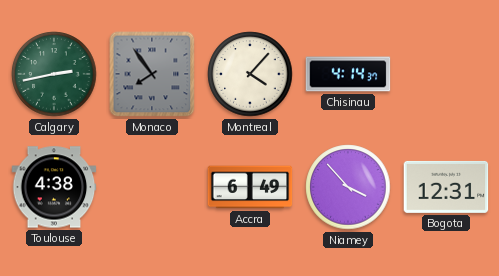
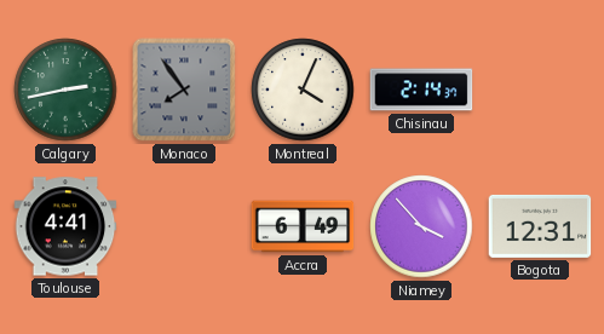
Montreal: 4:07 -> 4:04 (303, 90)
Chisinau: 4:14 -> 2:14 (421, 90)
Toulouse: 4:38 -> 4:41 (65, 226)
